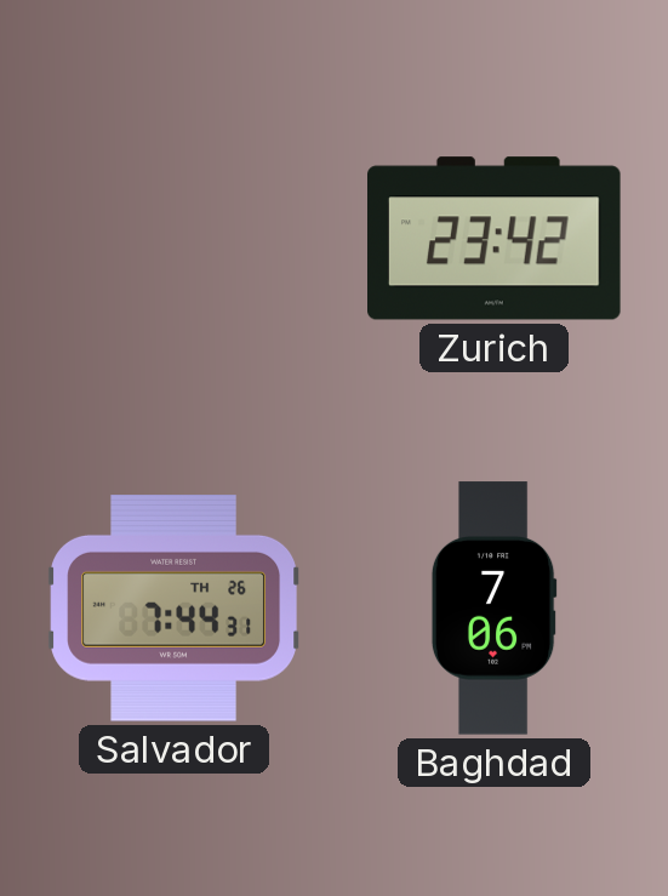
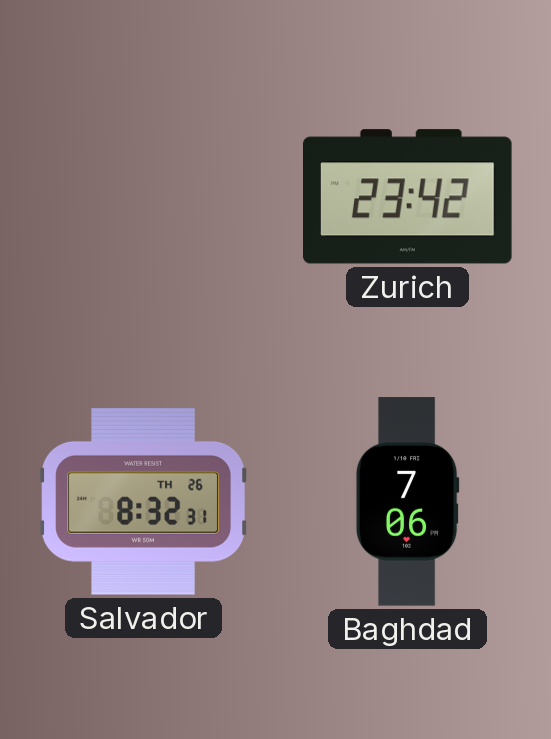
Salvador: 7:44 -> 8:32 (143, 502)
